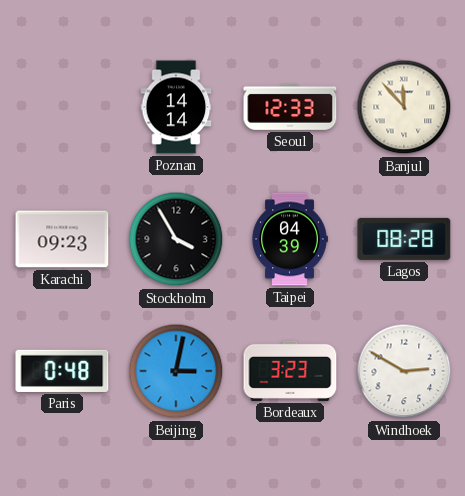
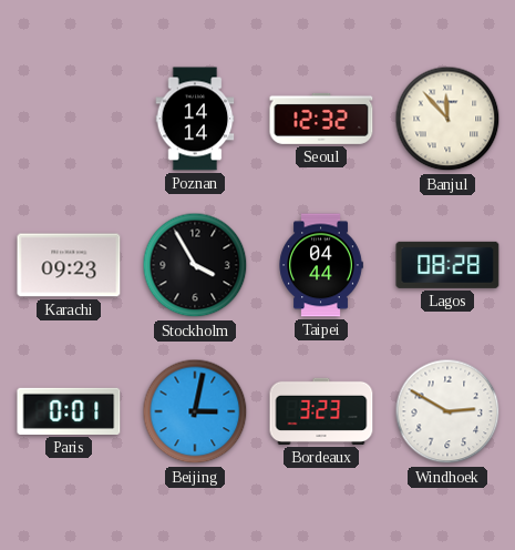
Seoul: 12:33 -> 12:32 (321, 119)
Taipei: 04:39 -> 04:44 (321, 265)
Paris: 0:48 -> 0:01 (69, 411)
